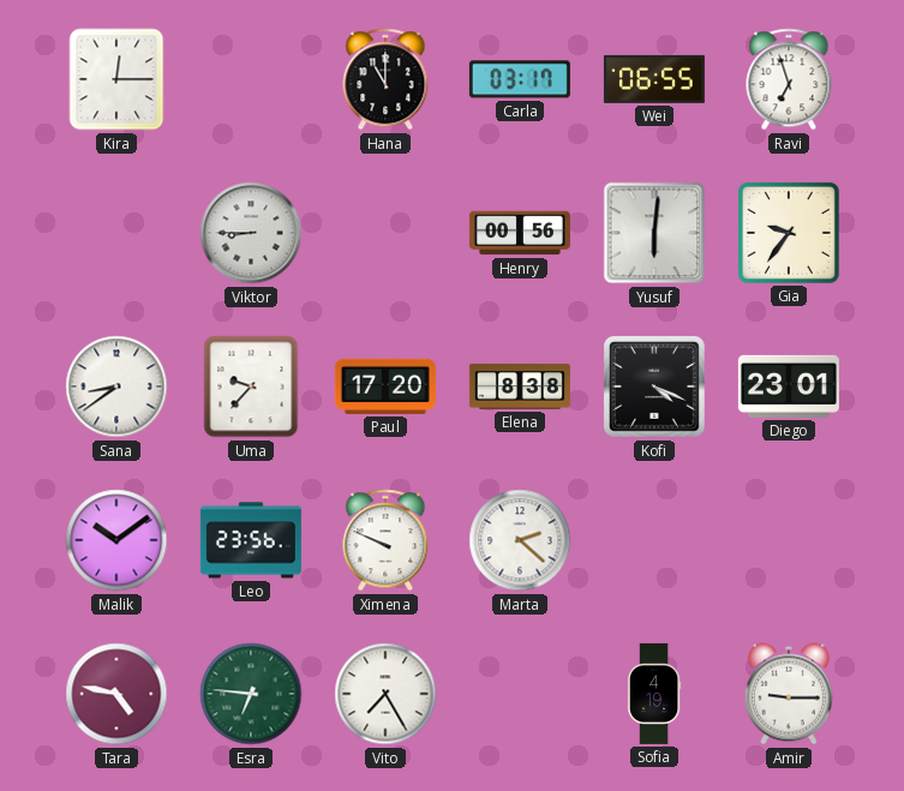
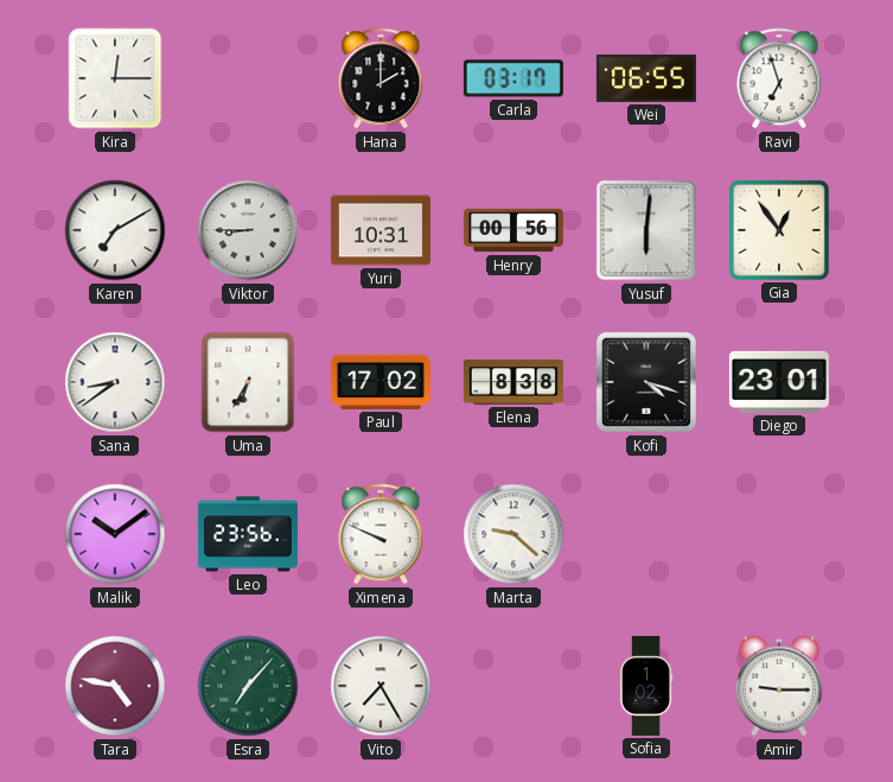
Hana: 11:00 -> 2:00 (381, 78)
Karen: none -> 7:10 (115, 230)
Yuri: none -> 10:31 (381, 230)
Gia: 9:36 -> 12:54 (779, 230)
Uma: 9:37 -> 6:35 (248, 382)
Paul: 17:20 -> 17:02 (381, 382)
Kofi: 4:19 -> 4:18 (646, 382)
Marta: 2:22 -> 9:22 (514, 534)
Esra: 6:46 -> 7:07 (248, 686)
Sofia: 4:19 -> 1:02 (646, 686)
